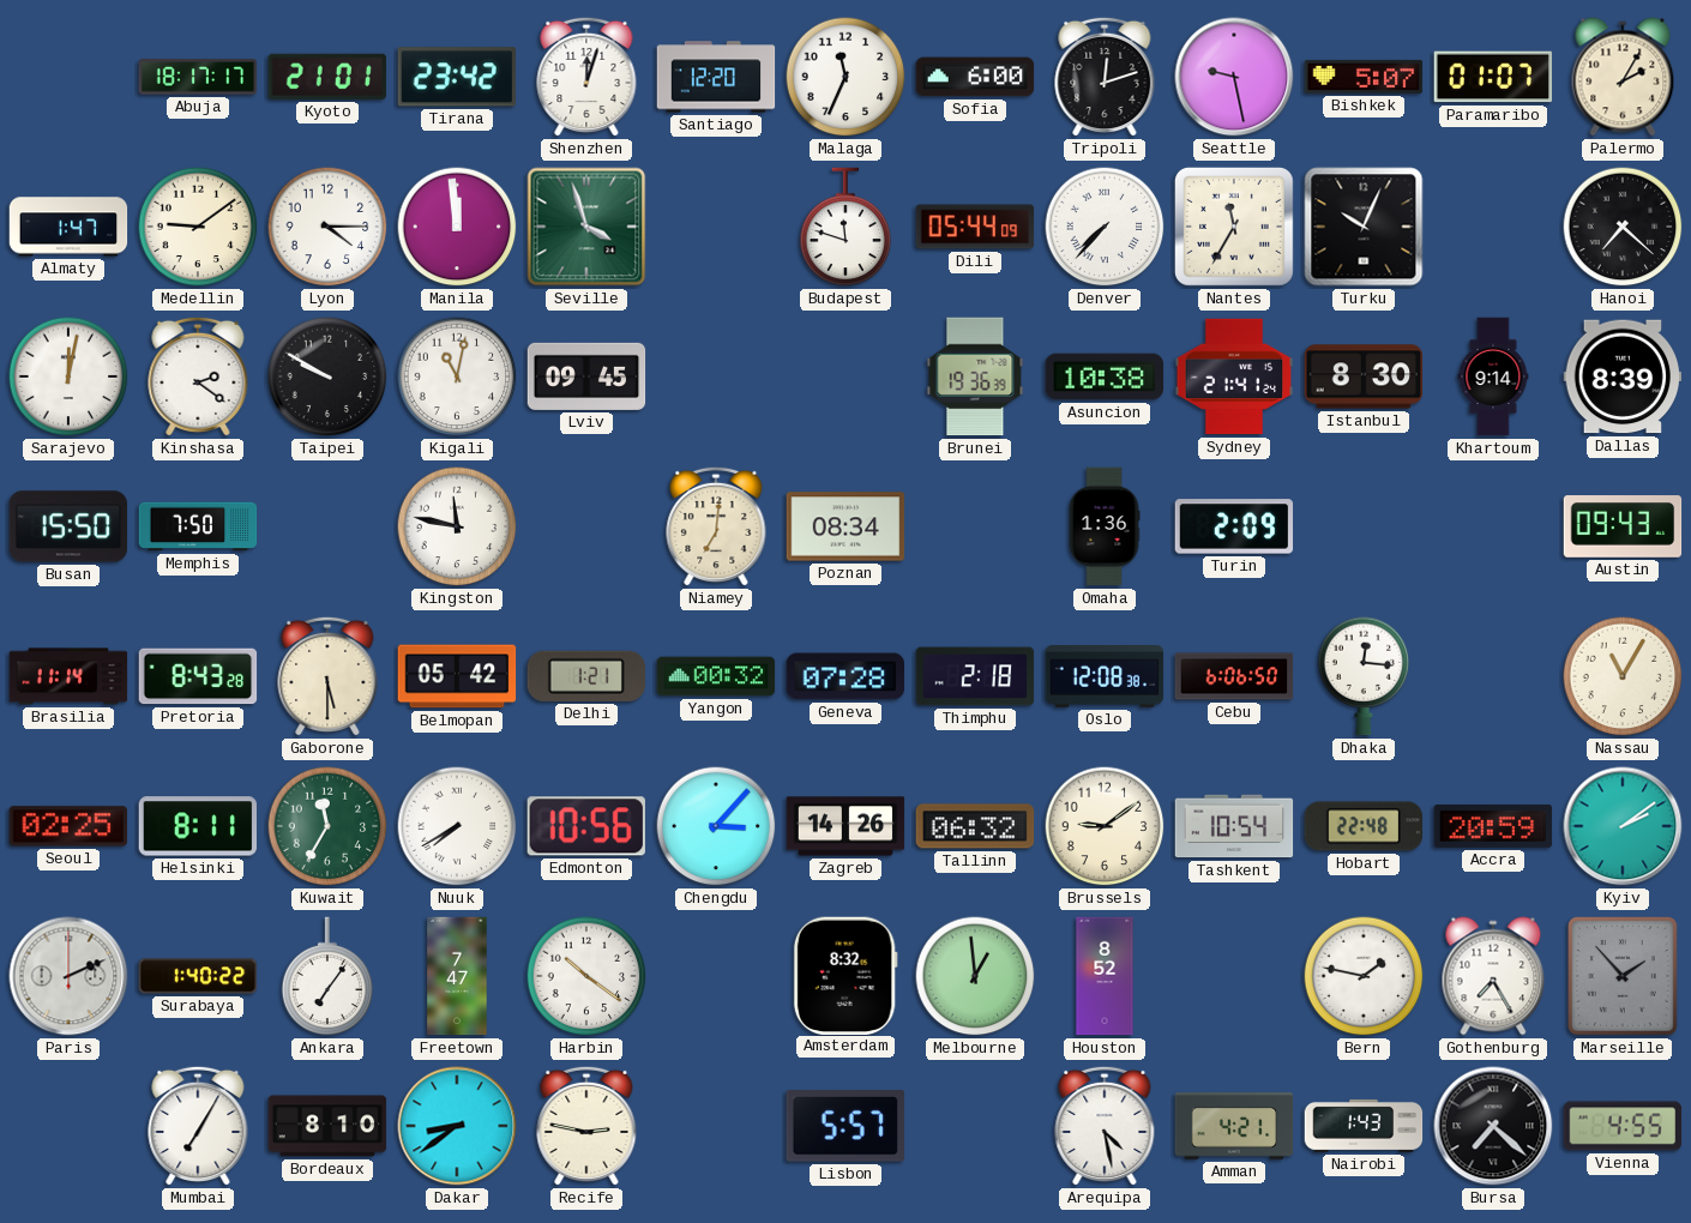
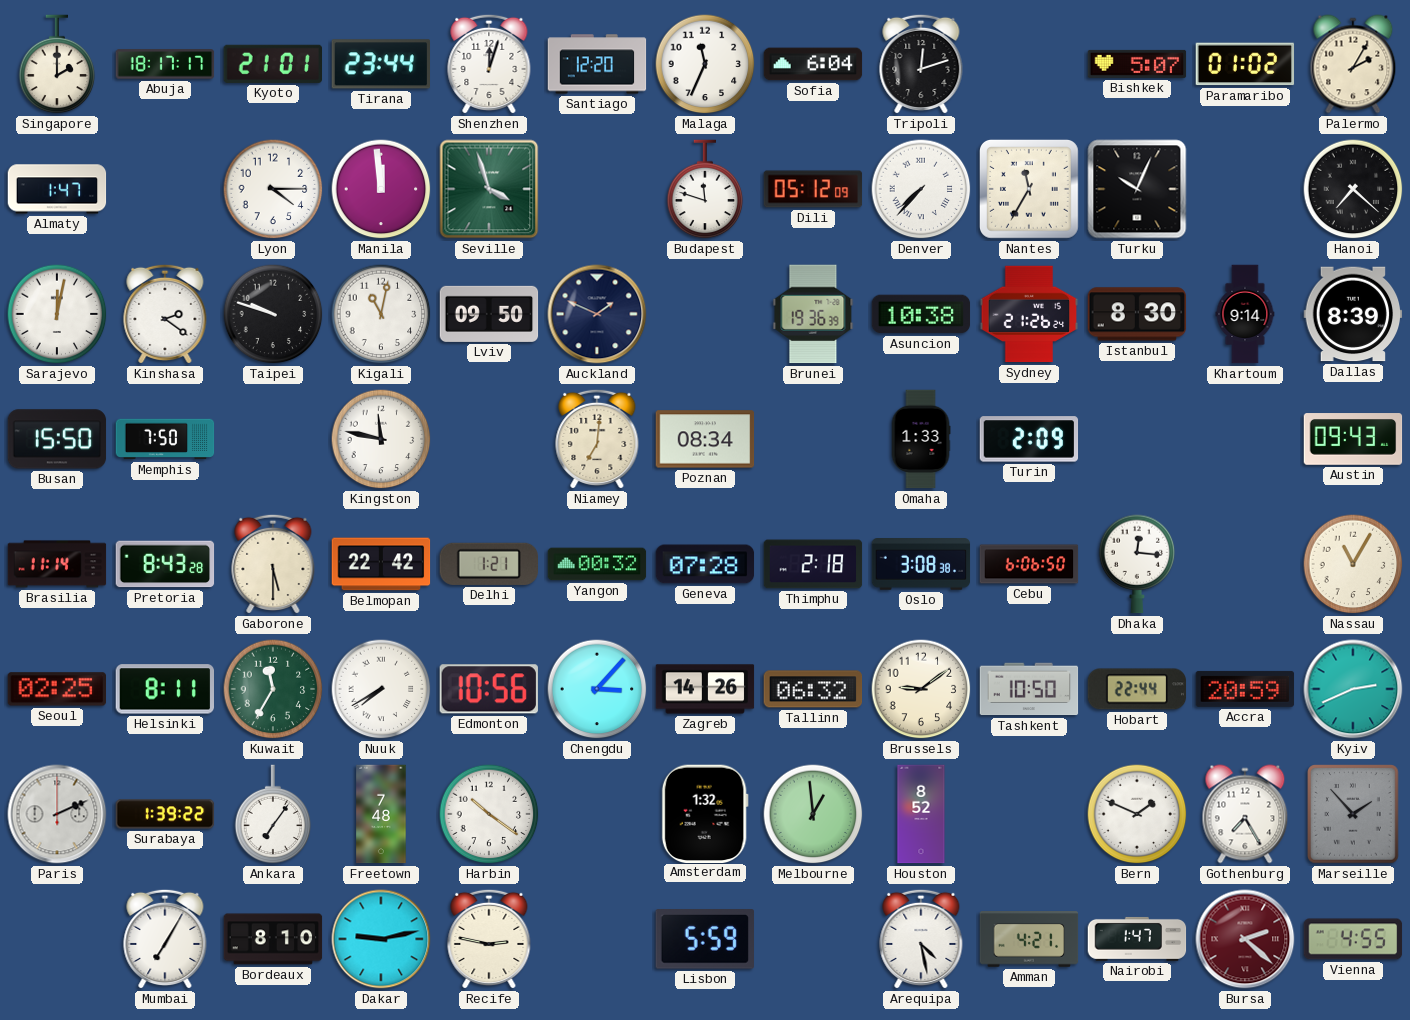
Singapore: none -> 2:00 (57, 64)
Tirana: 23:42 -> 23:44 (380, 64)
Sofia: 6:00 -> 6:04 (813, 64)
Seattle: 9:28 -> none (1234, 77)
Paramaribo: 01:07 -> 01:02 (1245, 64)
Medellin: 9:09 -> none (198, 227)
Dili: 05:44 -> 05:12 (813, 189)
Taipei: 9:50 -> 9:48 (273, 314)
Lviv: 09:45 -> 09:50 (489, 314)
Auckland: none -> 1:49 (597, 314)
Sydney: 21:41 -> 21:26 (1029, 314)
Omaha: 1:36 -> 1:33 (921, 439)
Belmopan: 05:42 -> 22:42 (381, 564)
Oslo: 12:08 -> 3:08 (921, 565)
Tashkent: 10:54 -> 10:50 (1029, 689)
Hobart: 22:48 -> 22:44 (1137, 689)
Kyiv: 2:09 -> 2:41 (1353, 689)
Surabaya: 1:40 -> 1:39 (165, 814)
Freetown: 7:47 -> 7:48 (381, 814)
Amsterdam: 8:32 -> 1:32 (705, 813)
Bern: 1:47 -> 1:49 (1137, 814)
Dakar: 8:39 -> 9:13 (381, 939)
Lisbon: 5:57 -> 5:59 (705, 939)
Nairobi: 1:43 -> 1:47 (1137, 939)
Bursa: 7:22 -> 2:22 (1245, 939)
Bursa dial: black -> burgundy (1245, 939)
